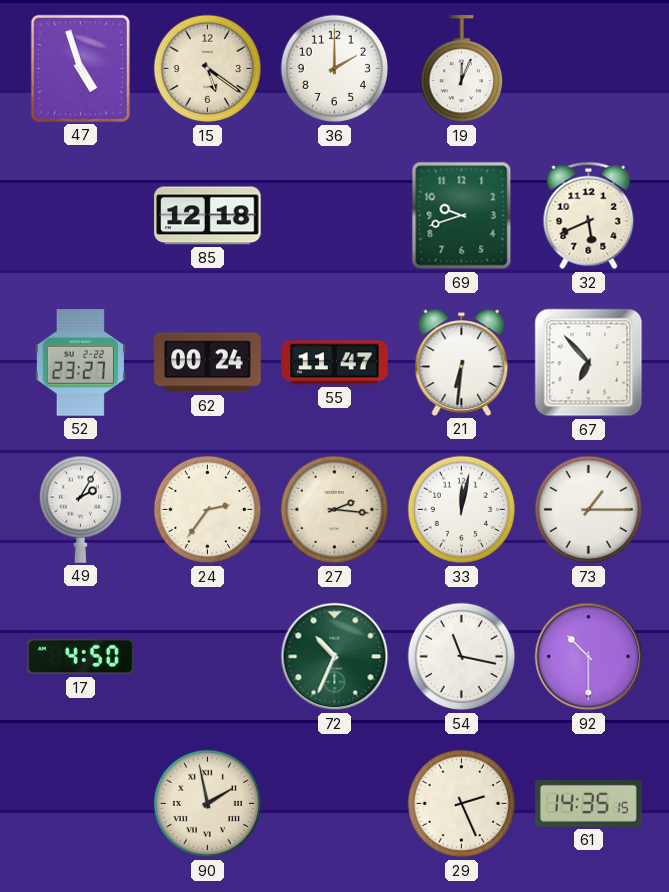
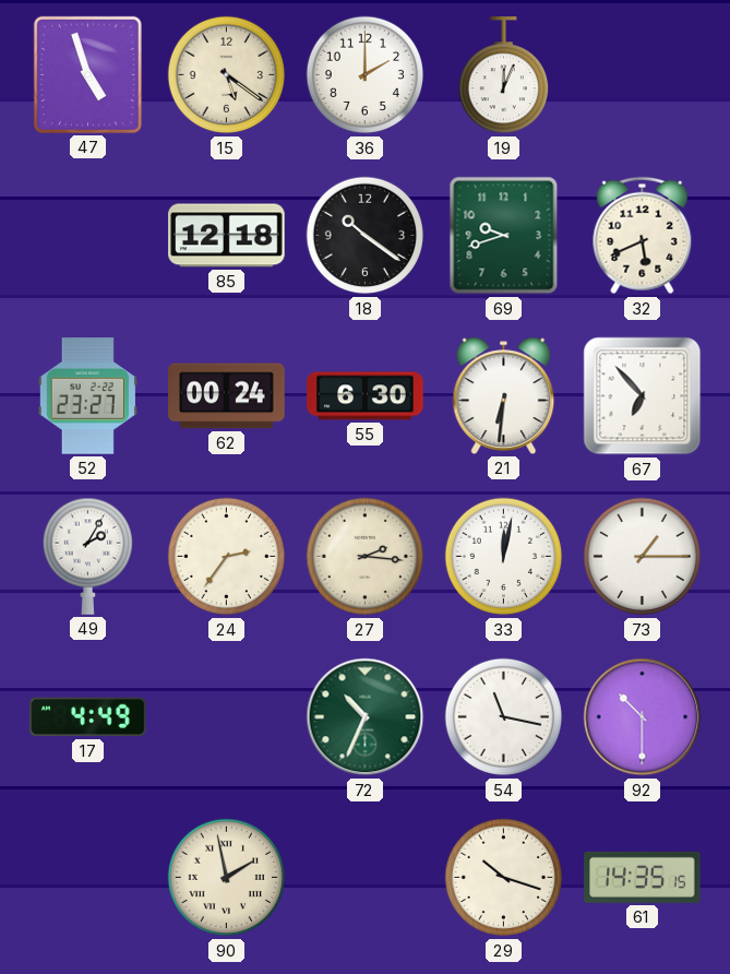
18: none -> 10:21 (366, 236)
55: 11:47 -> 6:30 (366, 396)
17: 4:50 -> 4:49 (88, 717)
29: 2:26 -> 10:18 (504, 878)
